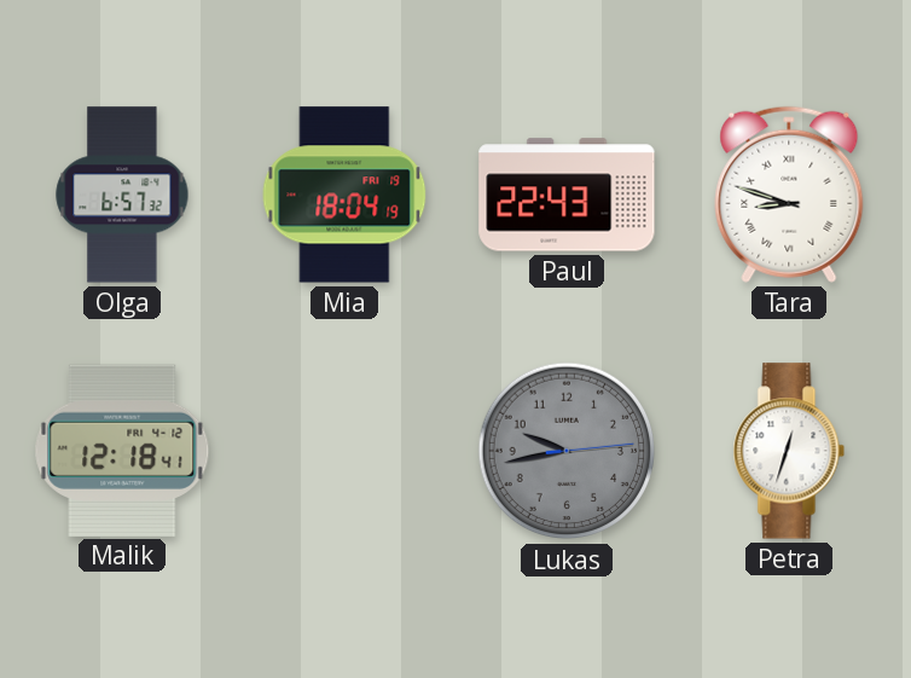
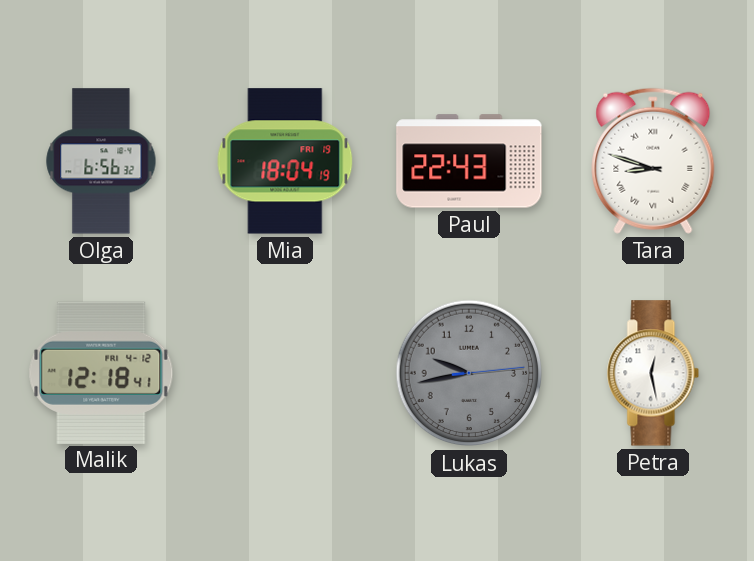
Olga: 6:57 -> 6:56 (101, 161)
Petra: 12:33 -> 12:28 (653, 373)
